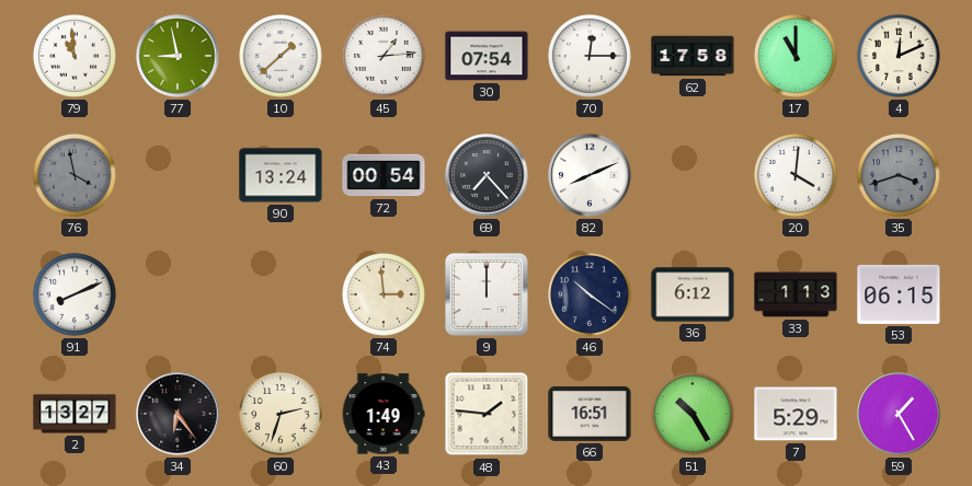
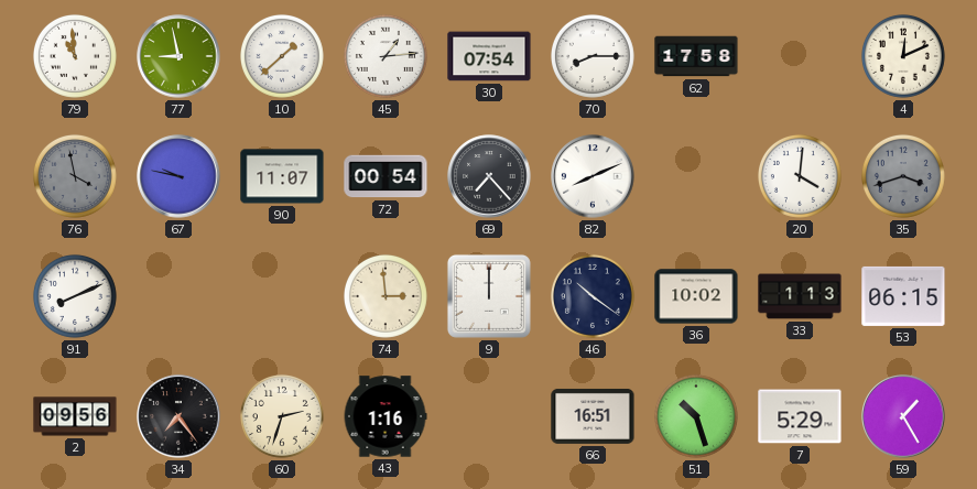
70: 12:15 -> 8:15 (593, 56)
17: 11:00 -> none (796, 56)
67: none -> 9:47 (178, 176)
90: 13:24 -> 11:07 (282, 176)
36: 6:12 -> 10:02 (696, 296)
2: 13:27 -> 09:56 (75, 416)
34: 6:24 -> 7:24 (178, 416)
43: 1:49 -> 1:16 (386, 416)
48: 1:46 -> none (487, 414)
51: 10:25 -> 10:27 (696, 416)
